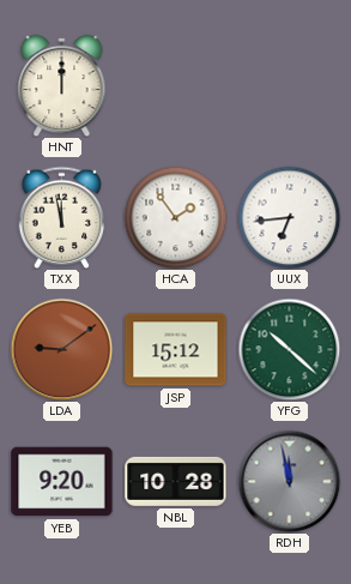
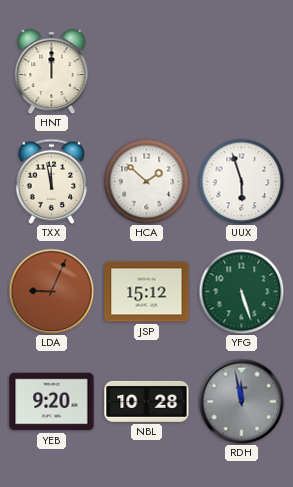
HCA: 1:54 -> 1:52 (146, 181)
UUX: 6:44 -> 5:57 (241, 181)
LDA: 9:09 -> 9:04 (51, 291)
YFG: 10:22 -> 5:27 (241, 291)
